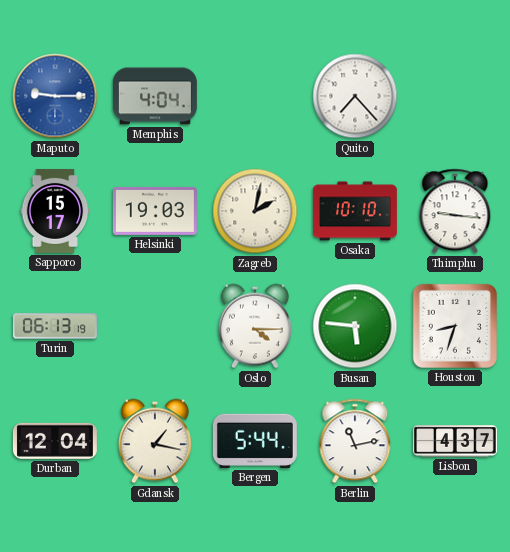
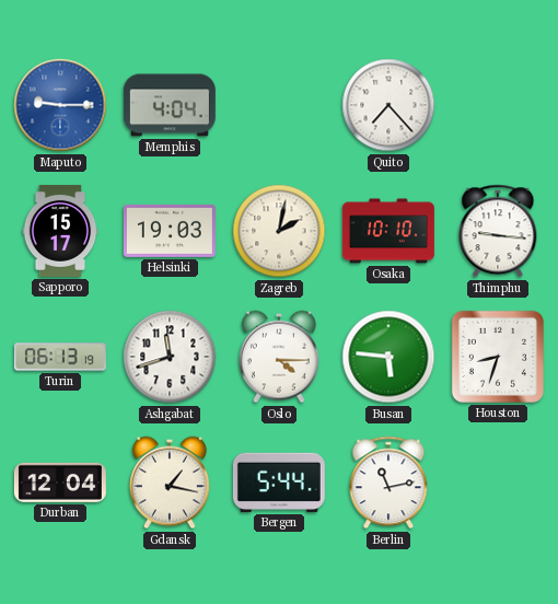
Ashgabat: none -> 11:42 (170, 357)
Lisbon: 4:37 -> none (455, 441)
